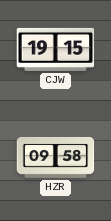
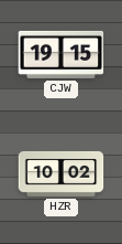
HZR: 09:58 -> 10:02 (62, 173)
